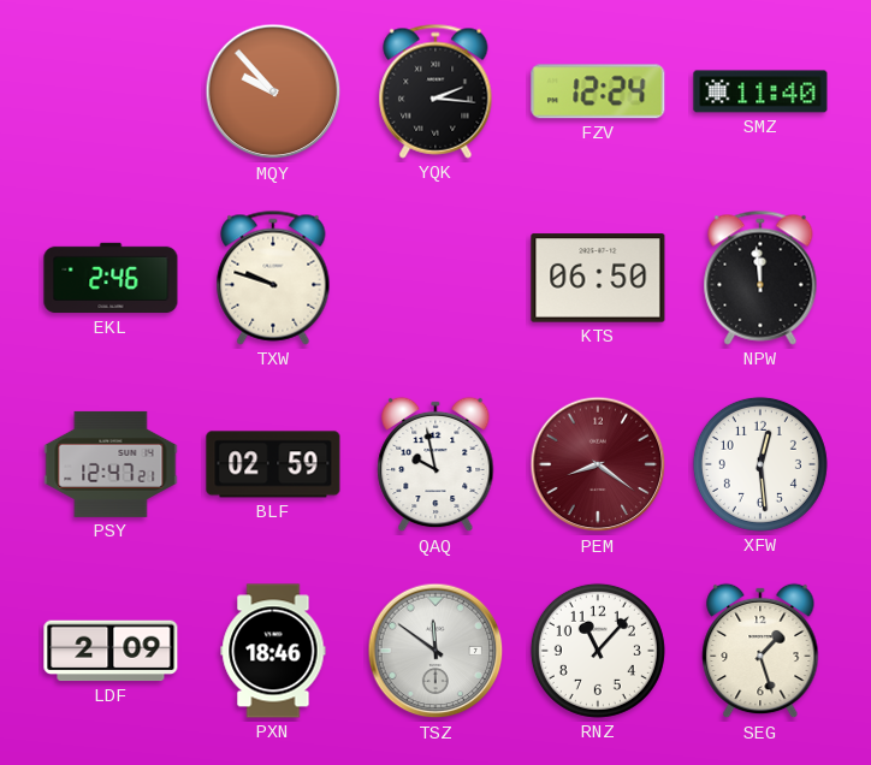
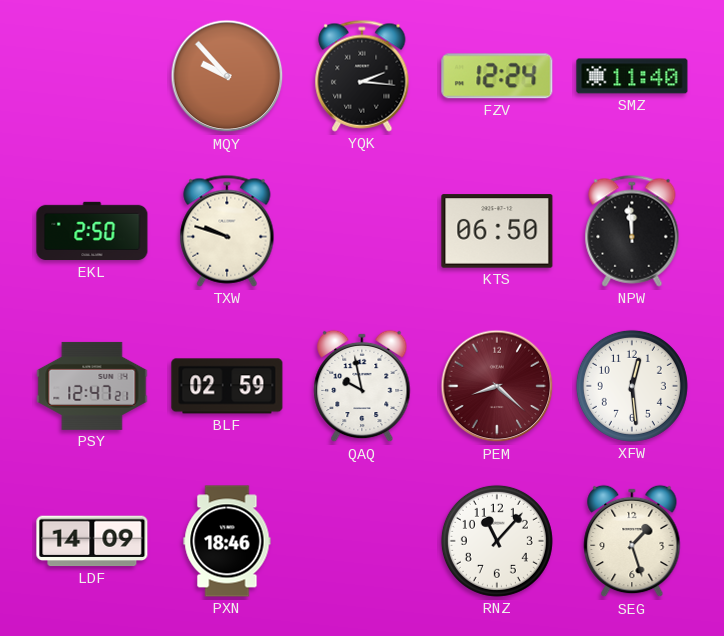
EKL: 2:46 -> 2:50 (92, 231)
PEM: 8:21 -> 8:22 (497, 386)
LDF: 2:09 -> 14:09 (92, 541)
TSZ: 11:51 -> none (435, 651)
